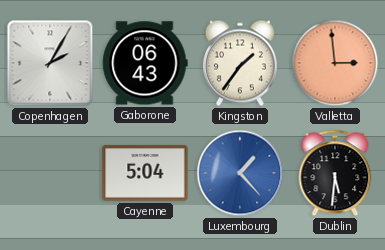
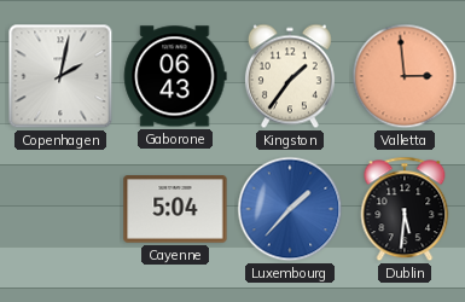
Copenhagen: 2:05 -> 2:02 (60, 76)
Luxembourg: 1:23 -> 1:37 (290, 209)
